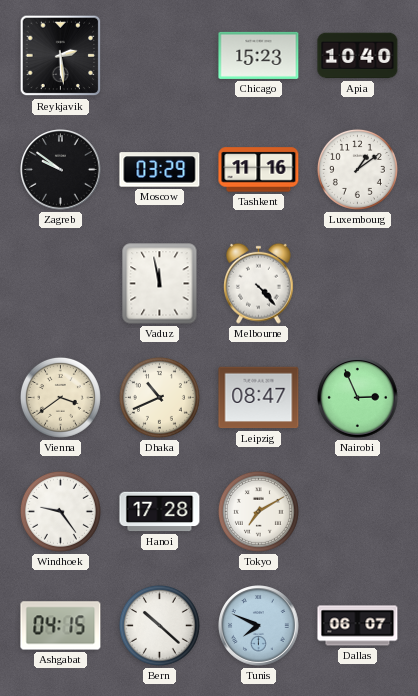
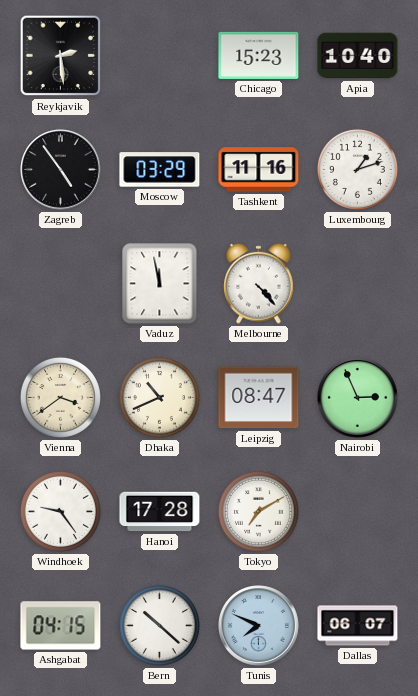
Zagreb: 9:51 -> 4:54 (61, 170)
Luxembourg: 1:09 -> 1:12 (357, 169)
